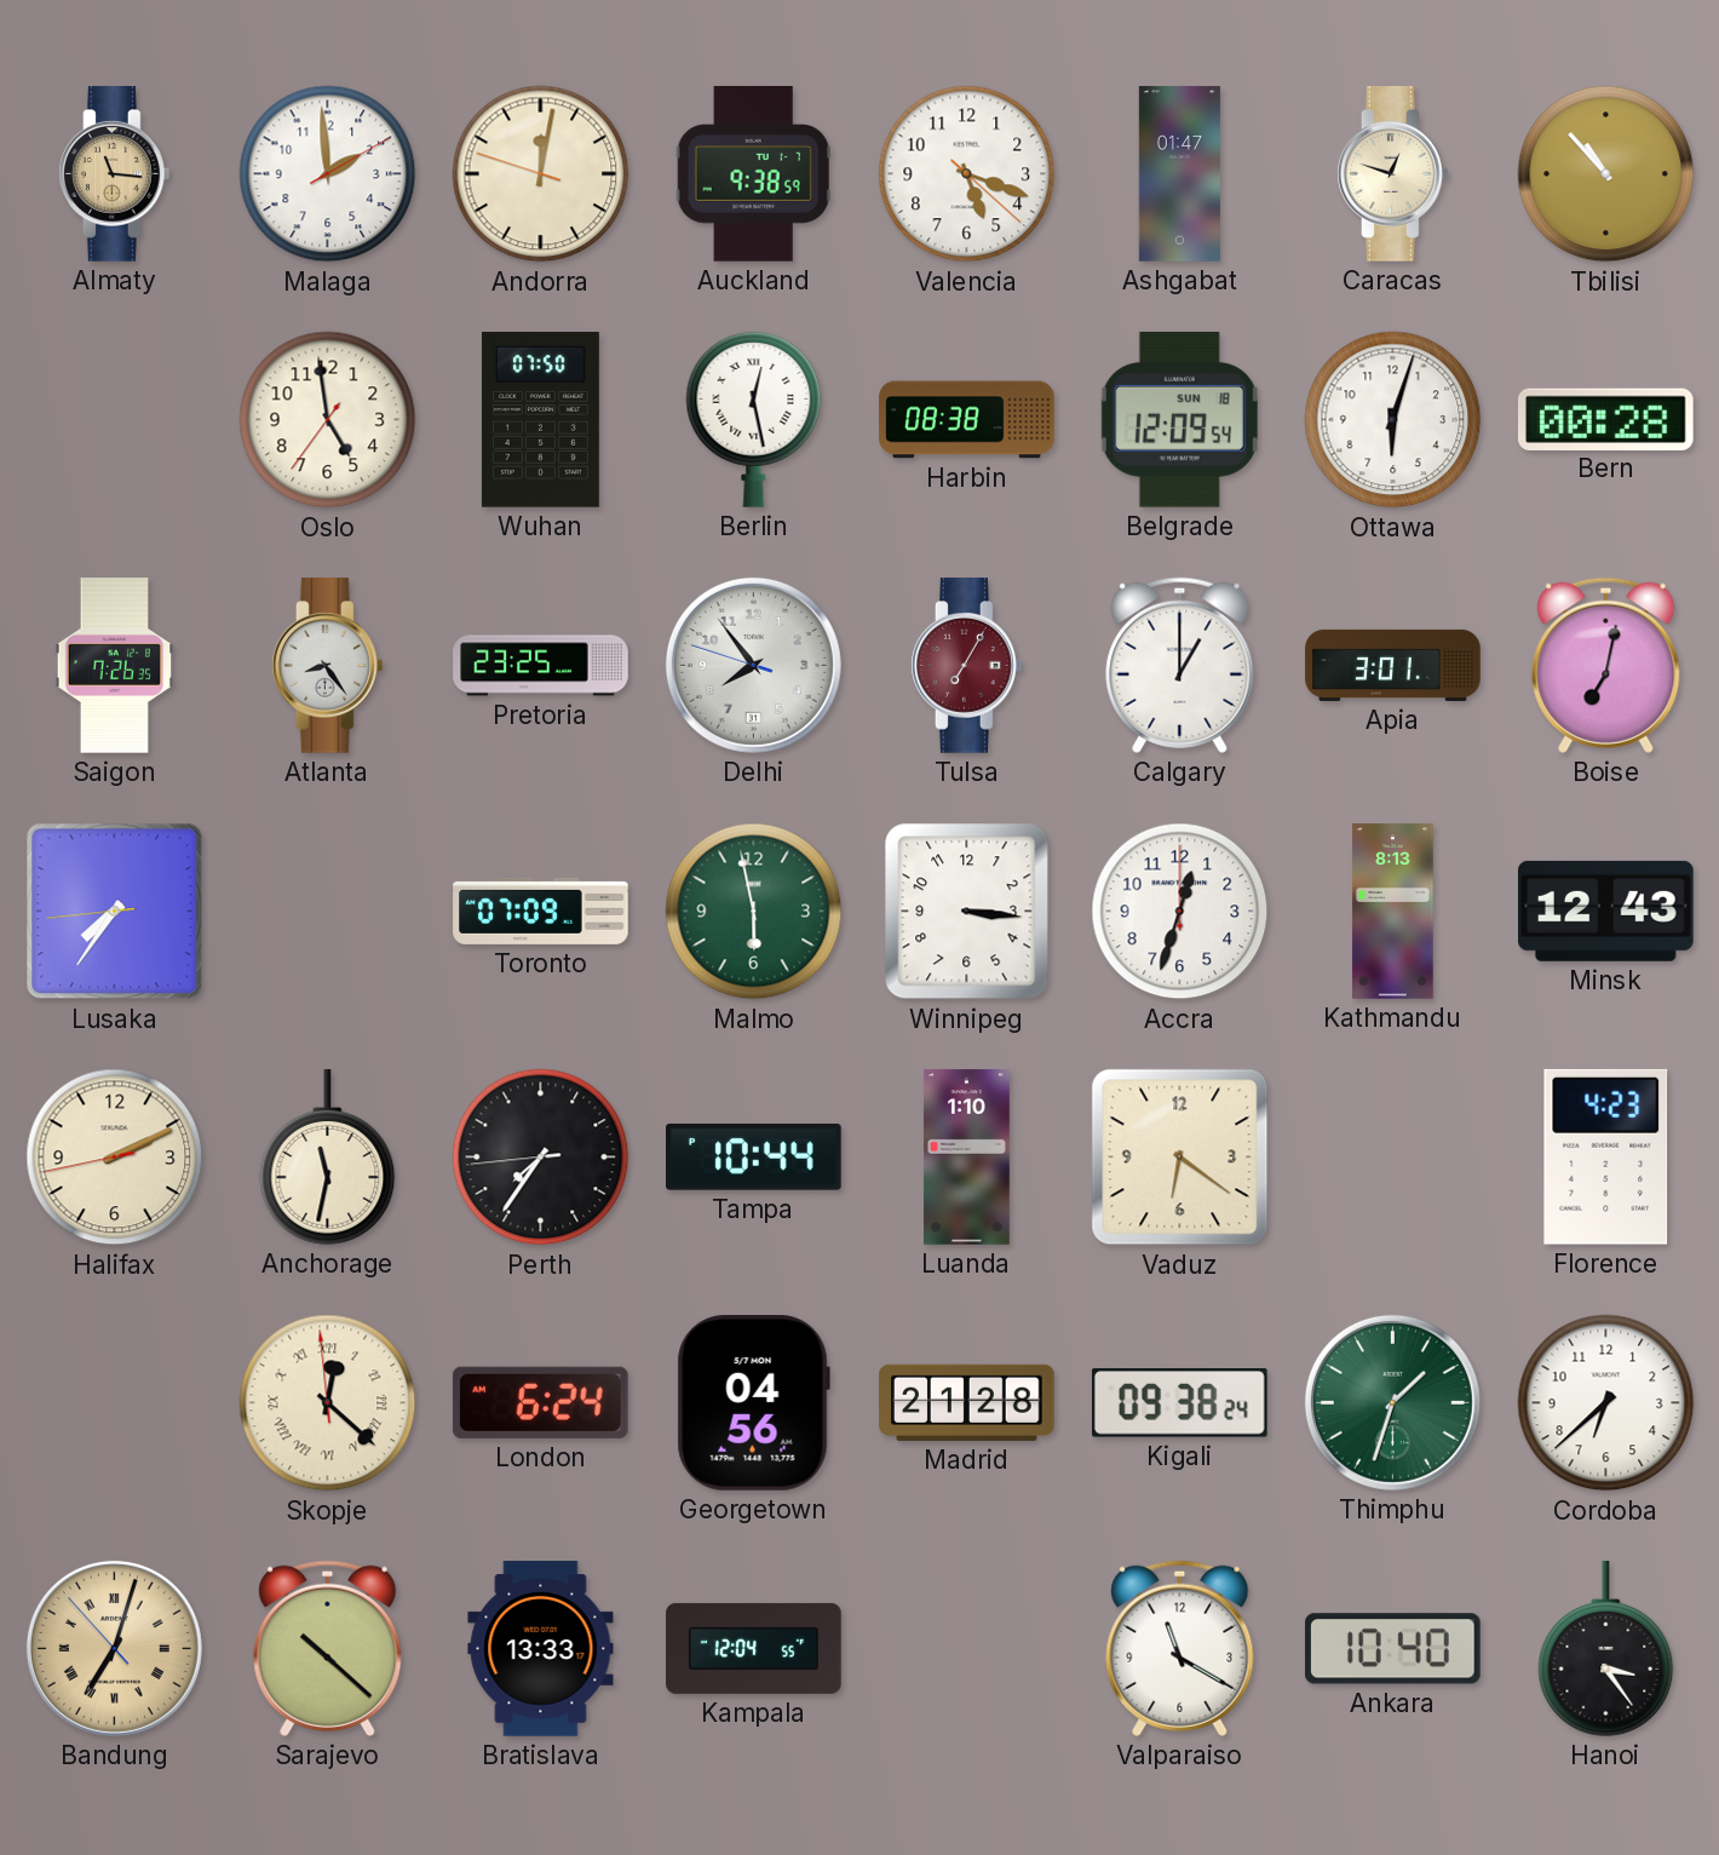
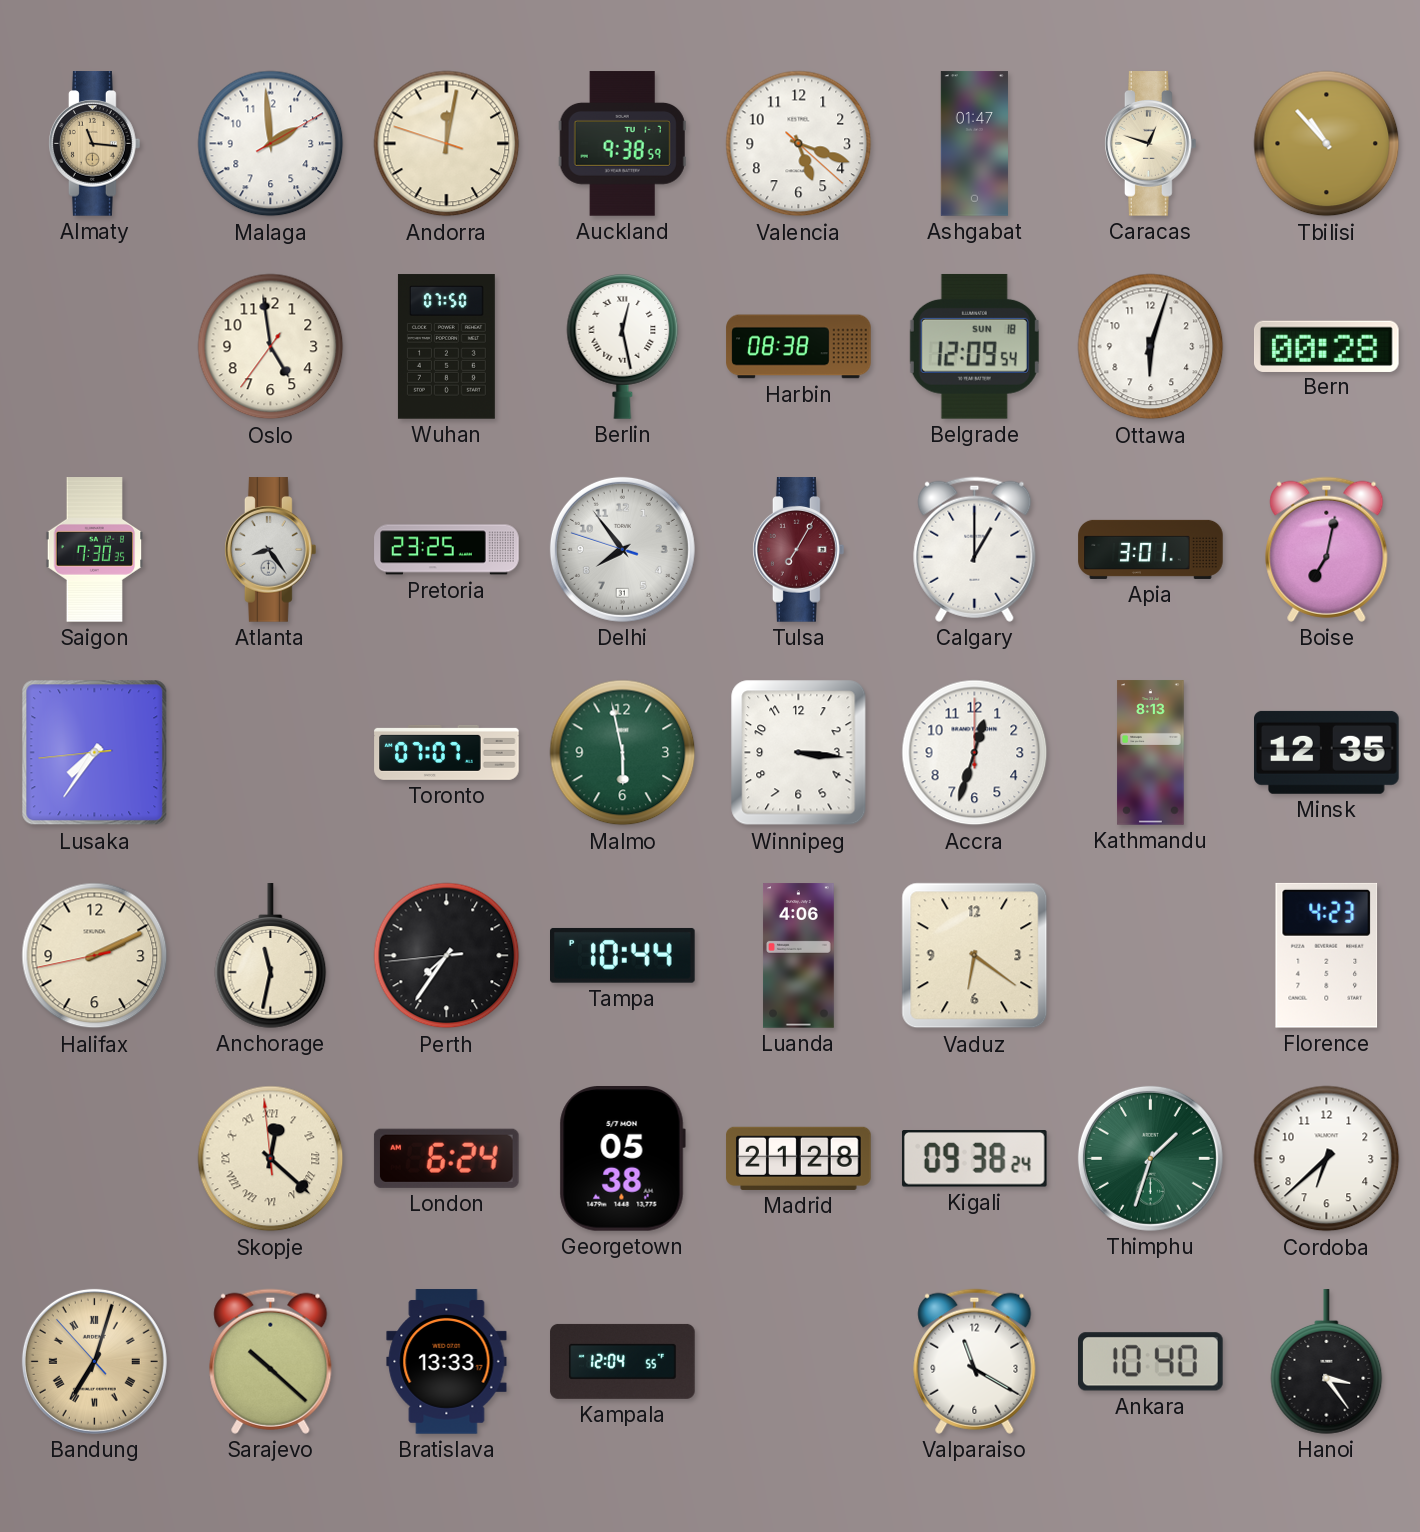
Saigon: 7:26 -> 7:30 (95, 550)
Toronto: 07:09 -> 07:07 (447, 752)
Minsk: 12:43 -> 12:35 (1327, 752)
Luanda: 1:10 -> 4:06 (799, 956)
Georgetown: 04:56 -> 05:38 (622, 1159)
